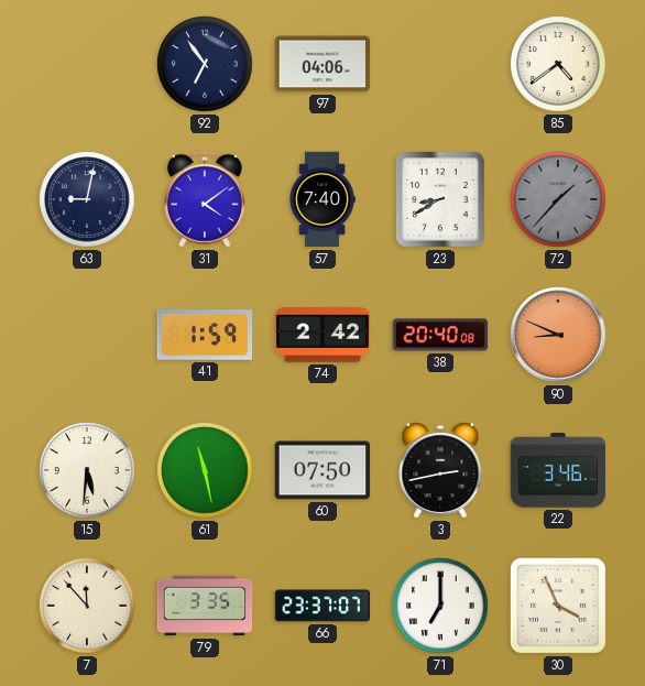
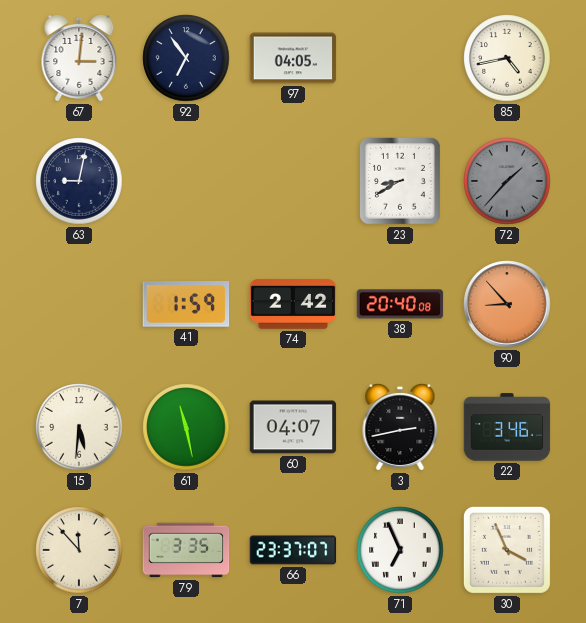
67: none -> 3:01 (79, 58)
97: 04:06 -> 04:05 (293, 58)
85: 4:39 -> 4:43 (507, 58)
31: 4:09 -> none (205, 199)
57: 7:40 -> none (322, 199)
90: 8:49 -> 8:53 (507, 304)
60: 07:50 -> 04:07 (293, 427)
71: 7:00 -> 6:56 (400, 550)
